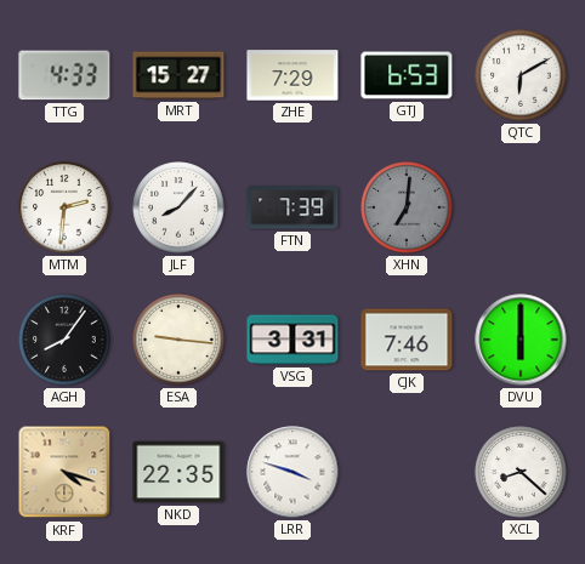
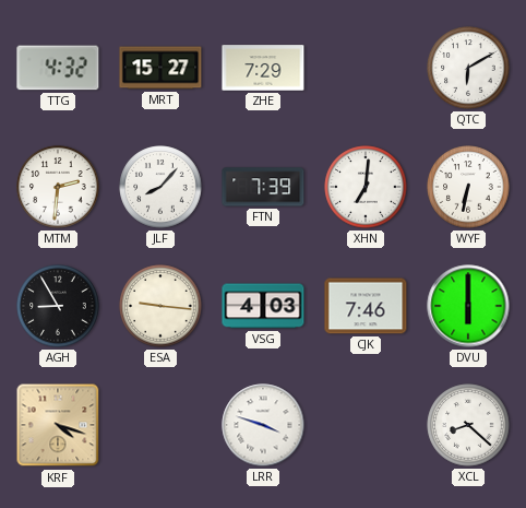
TTG: 4:33 -> 4:32 (58, 68)
GTJ: 6:53 -> none (407, 75)
XHN dial: grey -> white (366, 187)
WYF: none -> 6:32 (468, 187)
AGH: 8:06 -> 8:55 (58, 306)
VSG: 3:31 -> 4:03 (263, 306)
NKD: 22:35 -> none (178, 472)
